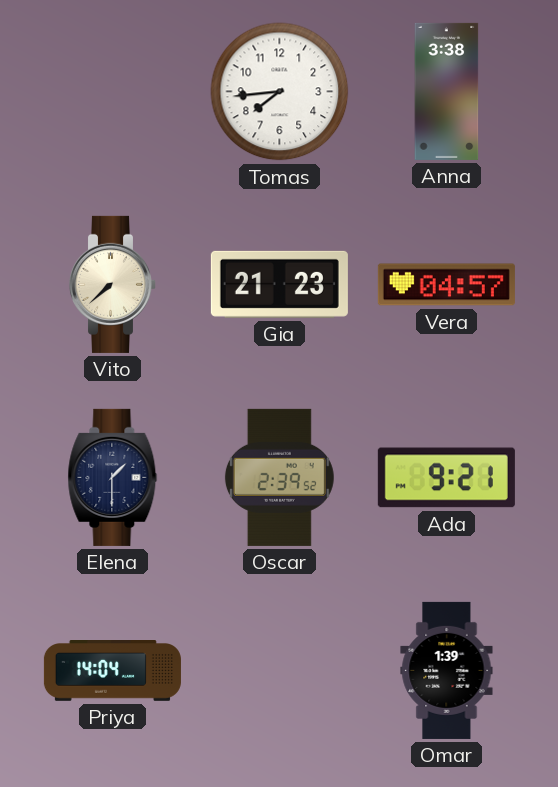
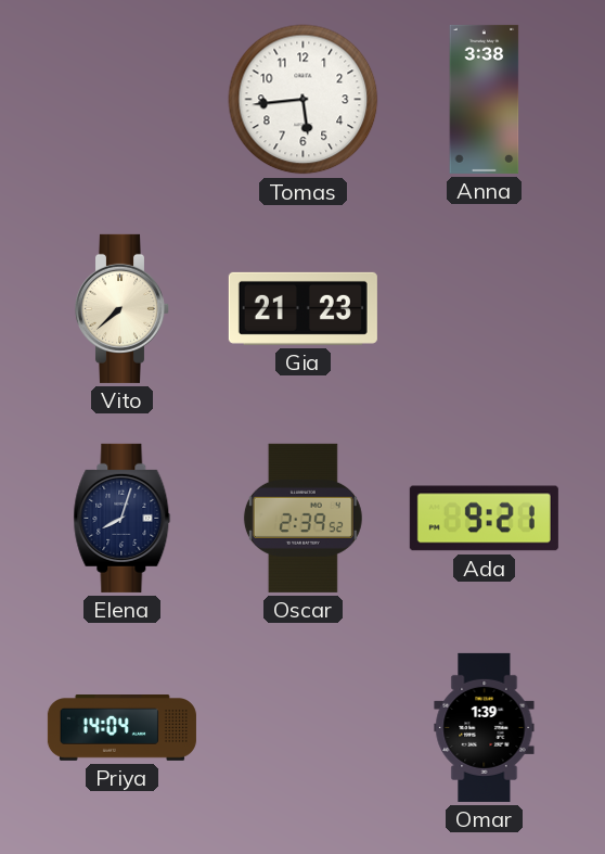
Tomas: 7:44 -> 5:44 (304, 100)
Vera: 04:57 -> none (446, 285)
Elena: 1:30 -> 8:03 (123, 518)
